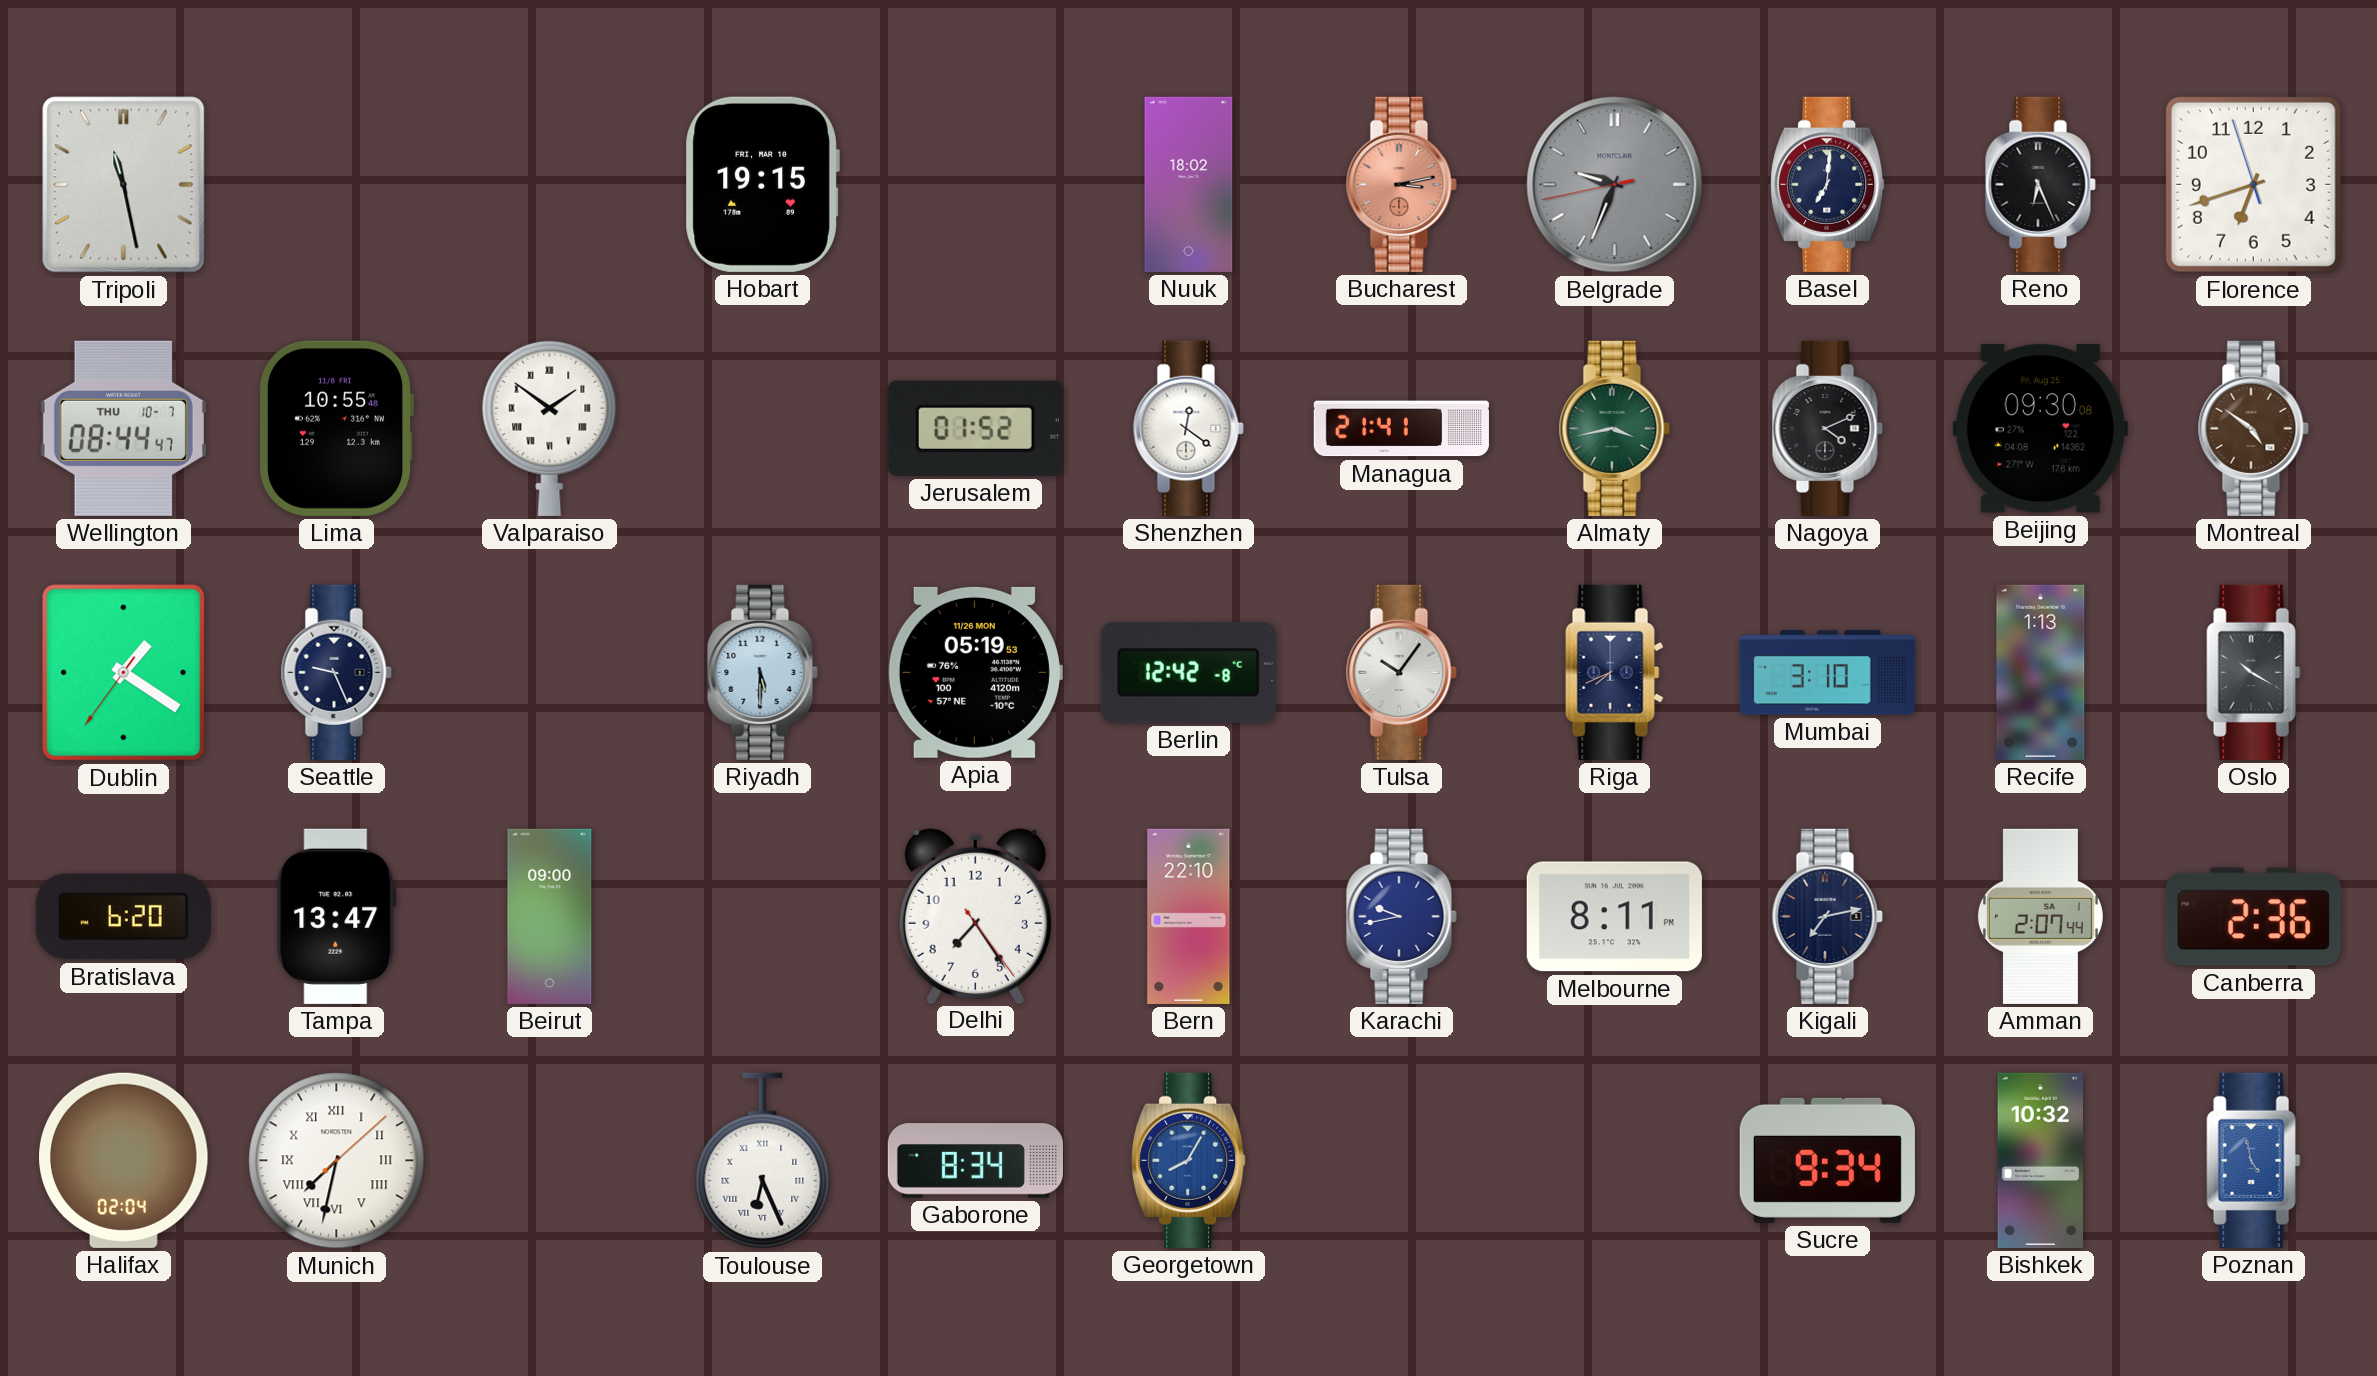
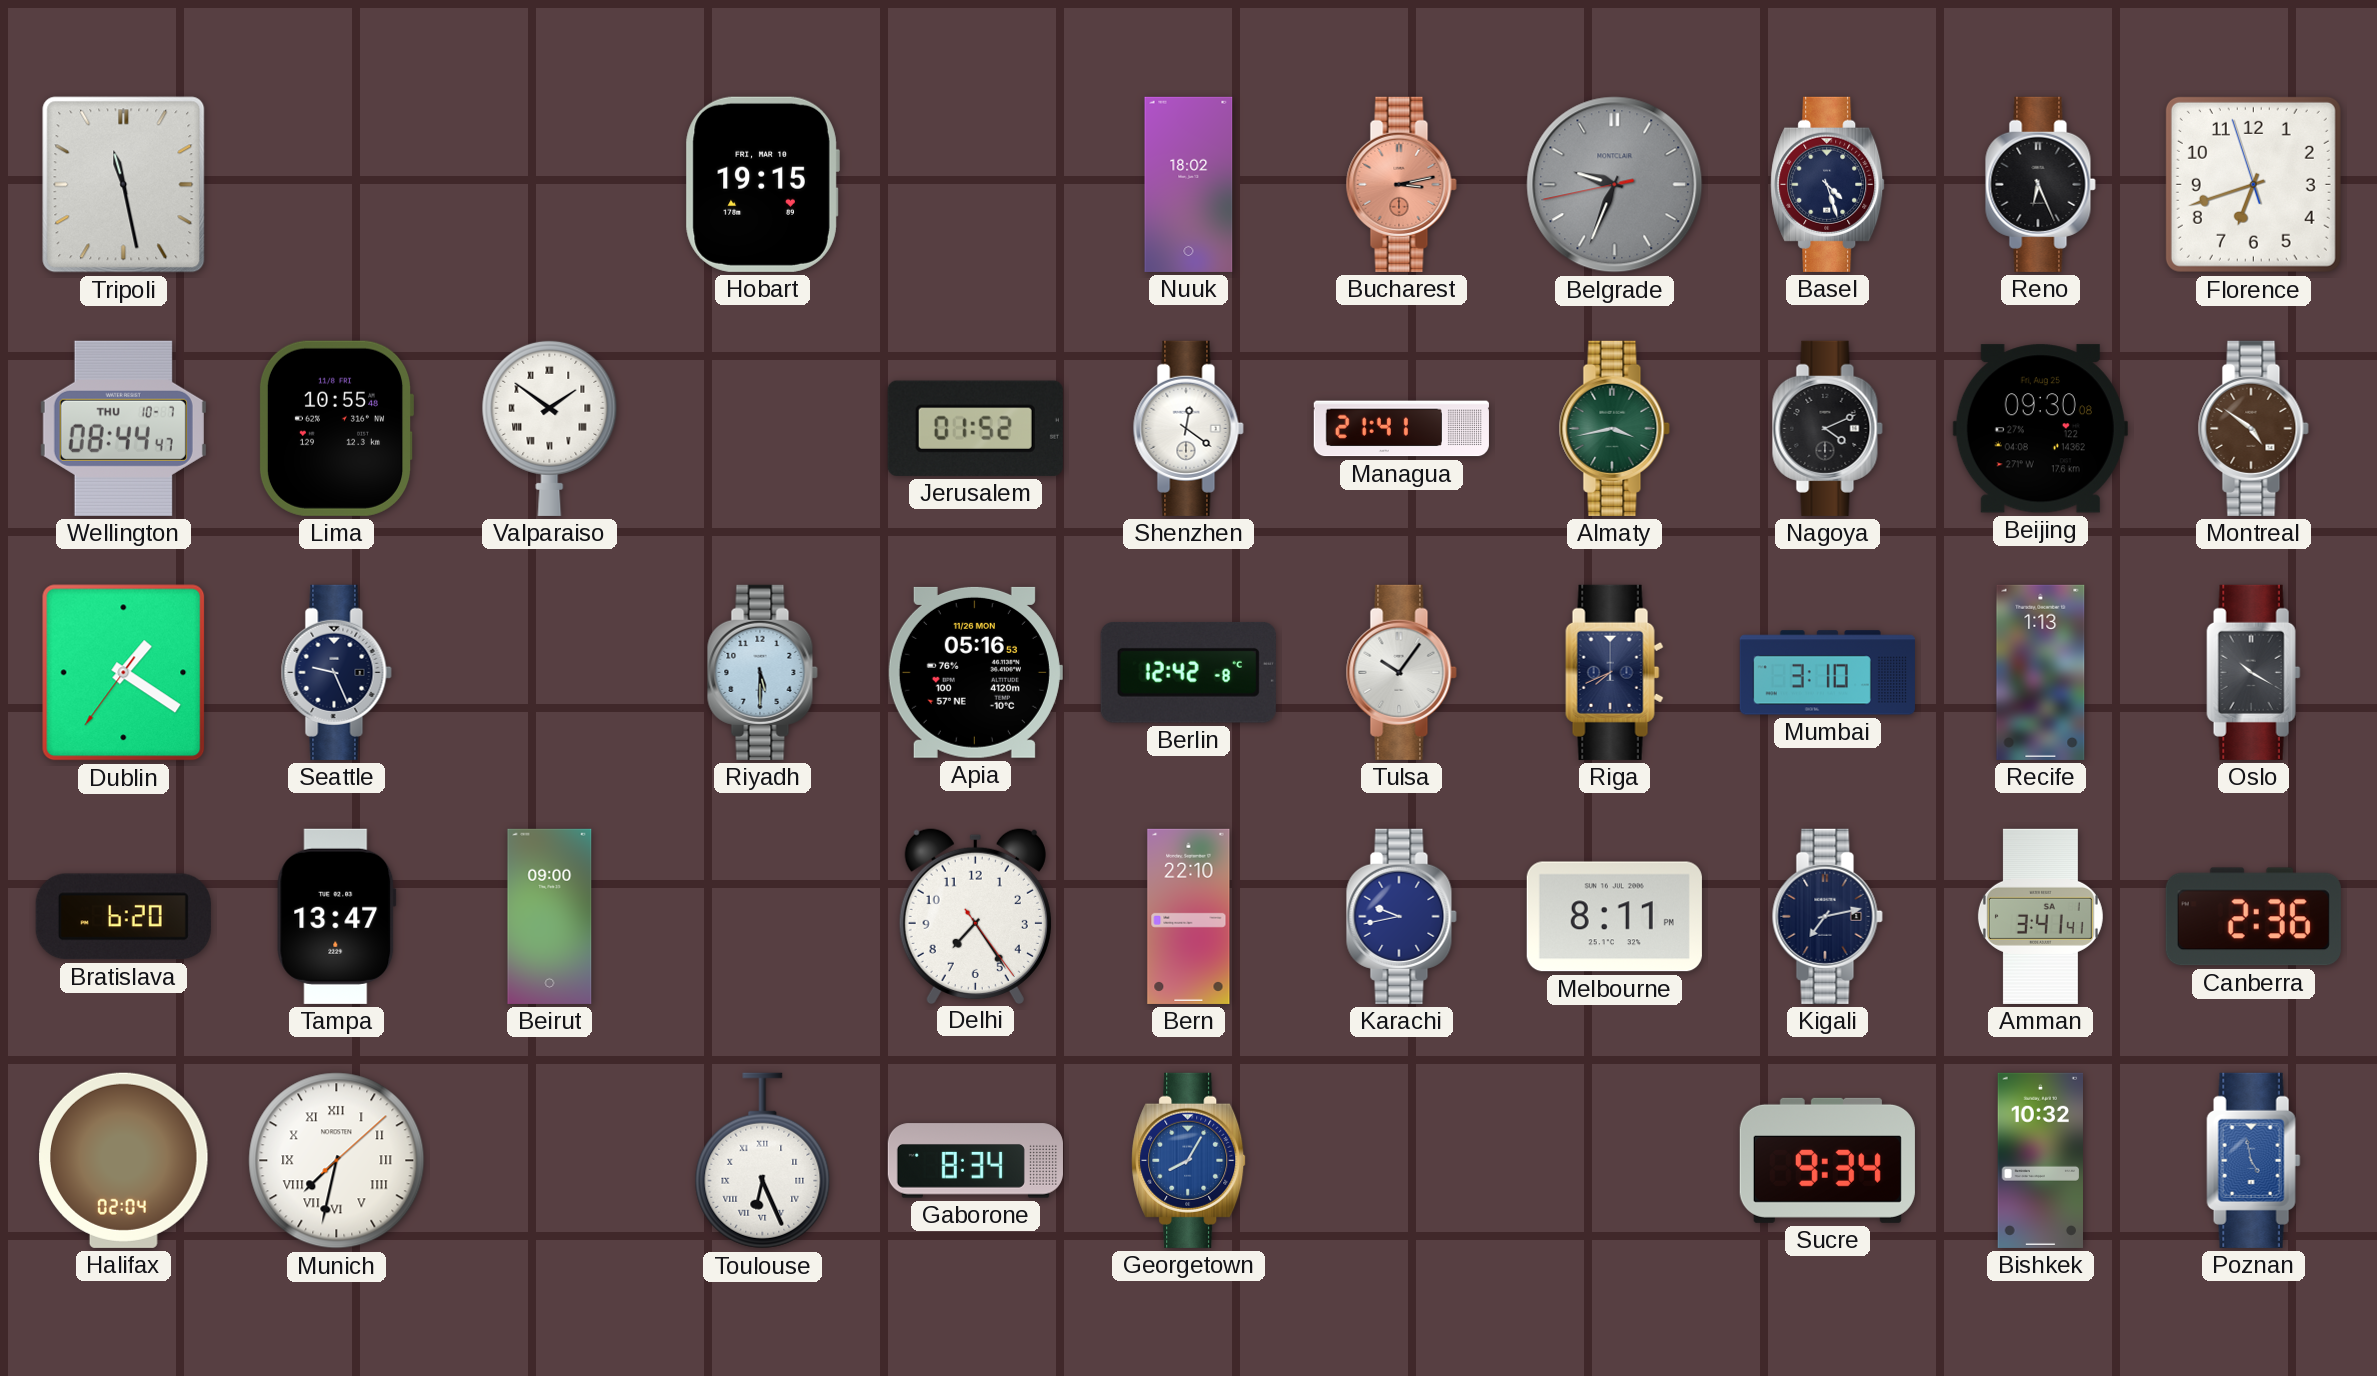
Basel: 7:01 -> 4:27 (1828, 184)
Apia: 05:19 -> 05:16 (975, 672)
Amman: 2:07 -> 3:41 (2040, 916)
